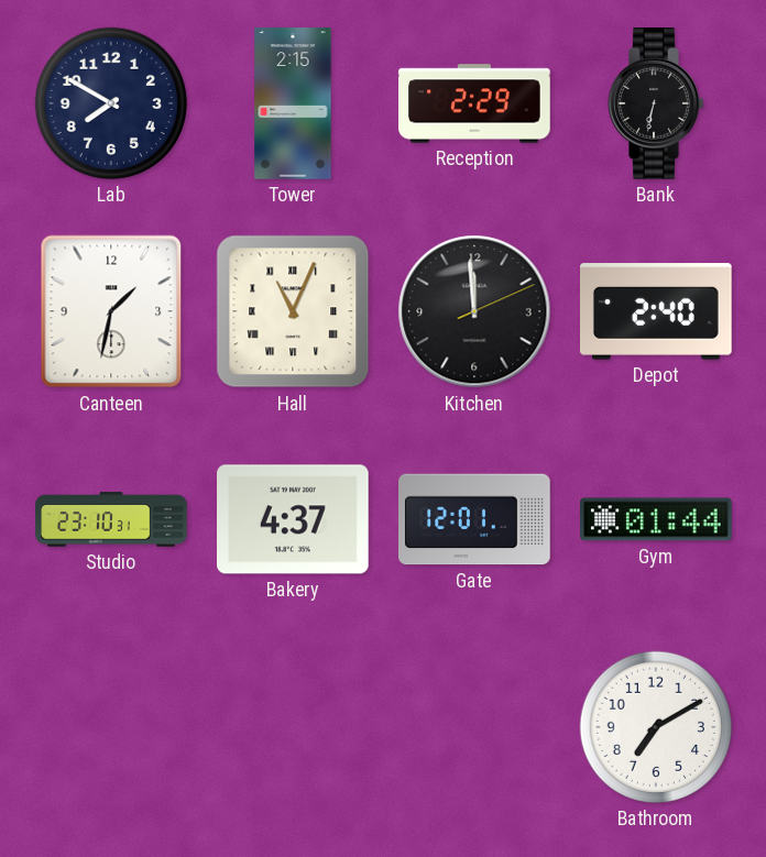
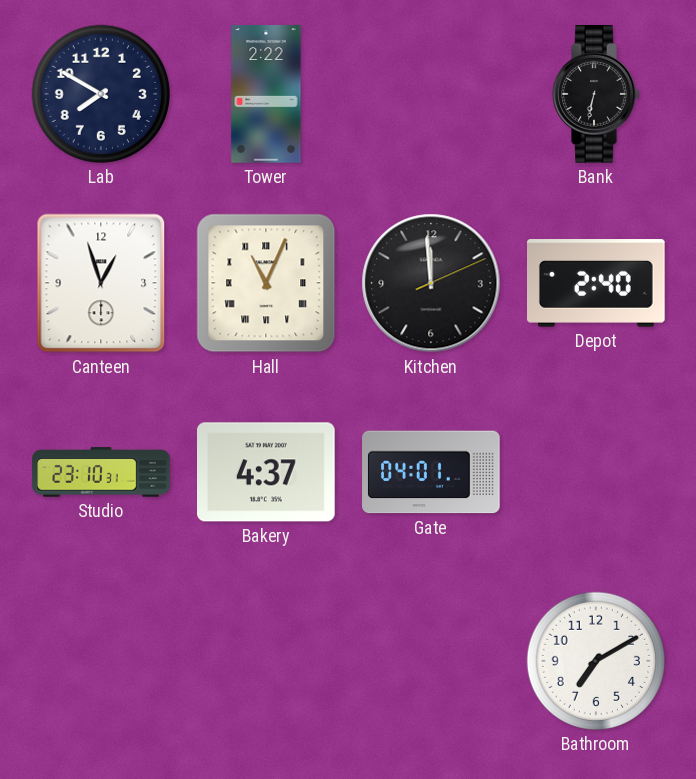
Tower: 2:15 -> 2:22 (266, 94)
Reception: 2:29 -> none (474, 103)
Canteen: 1:32 -> 12:57 (101, 283)
Gate: 12:01 -> 04:01 (431, 472)
Gym: 01:44 -> none (657, 519)
